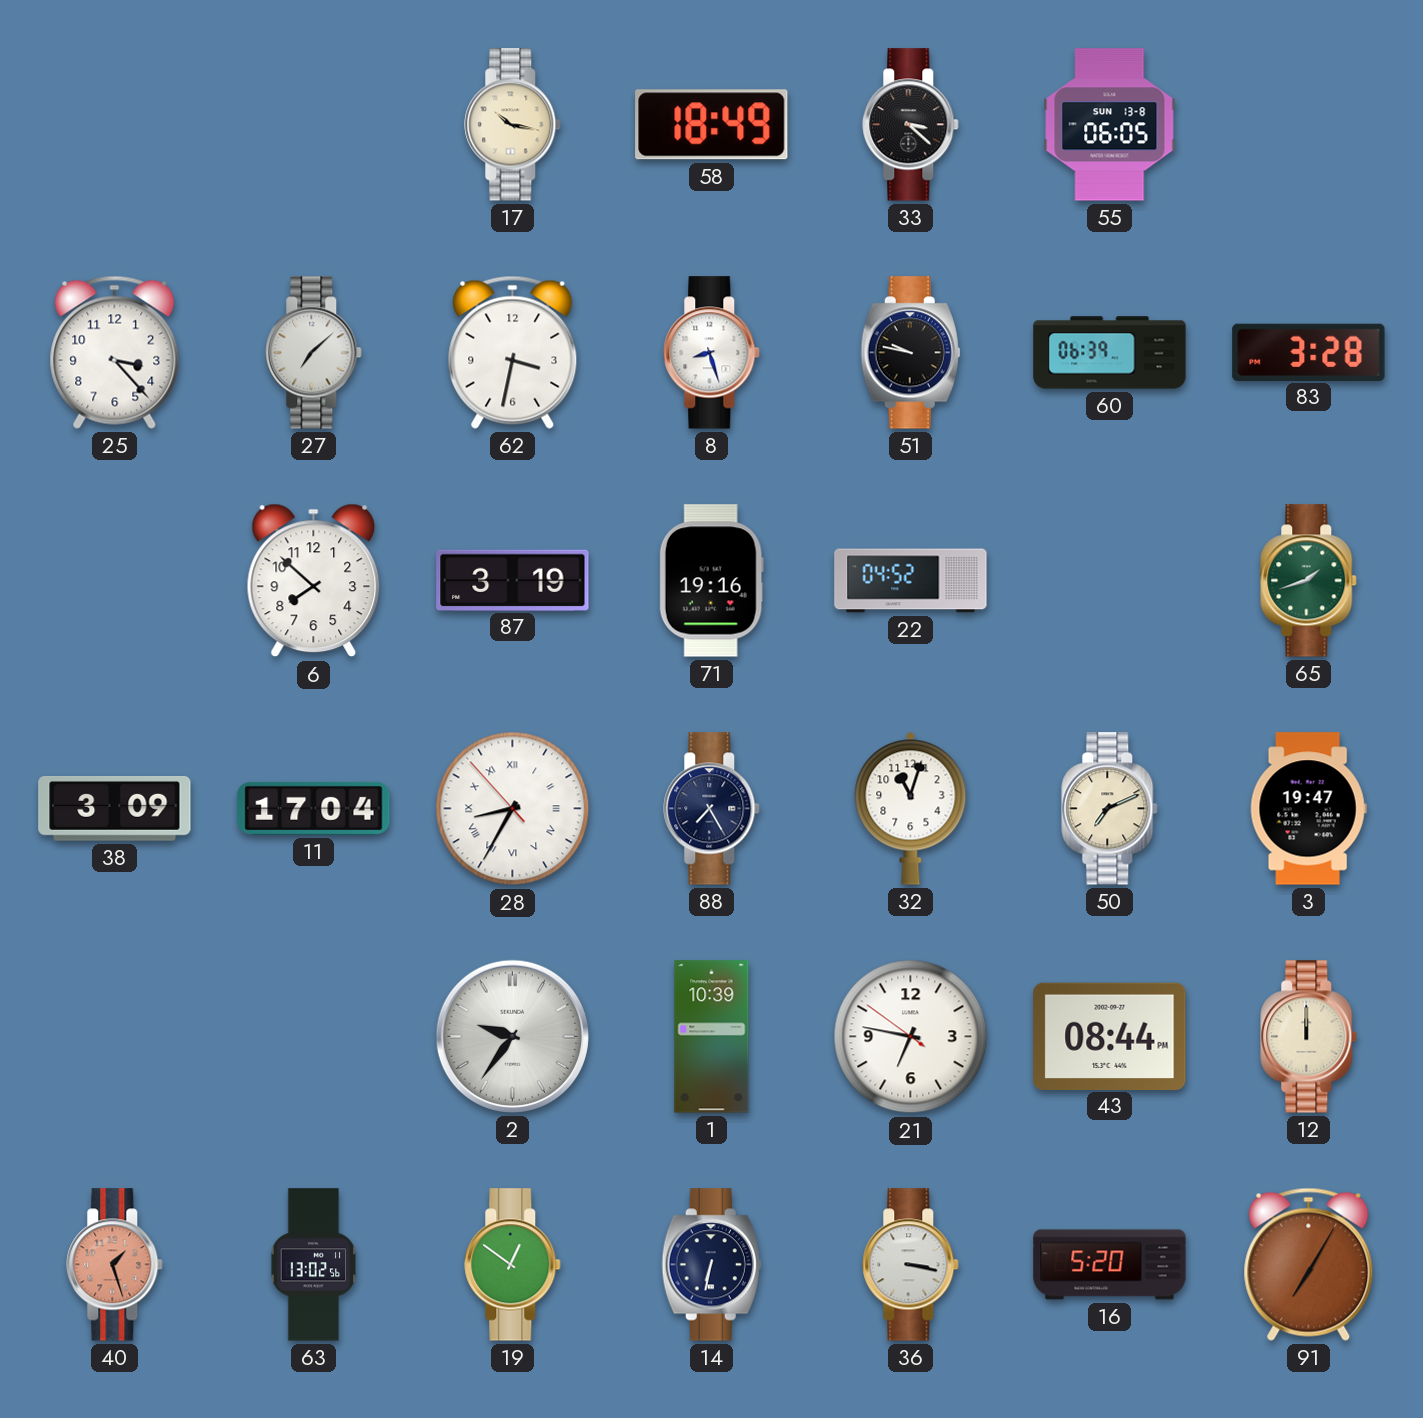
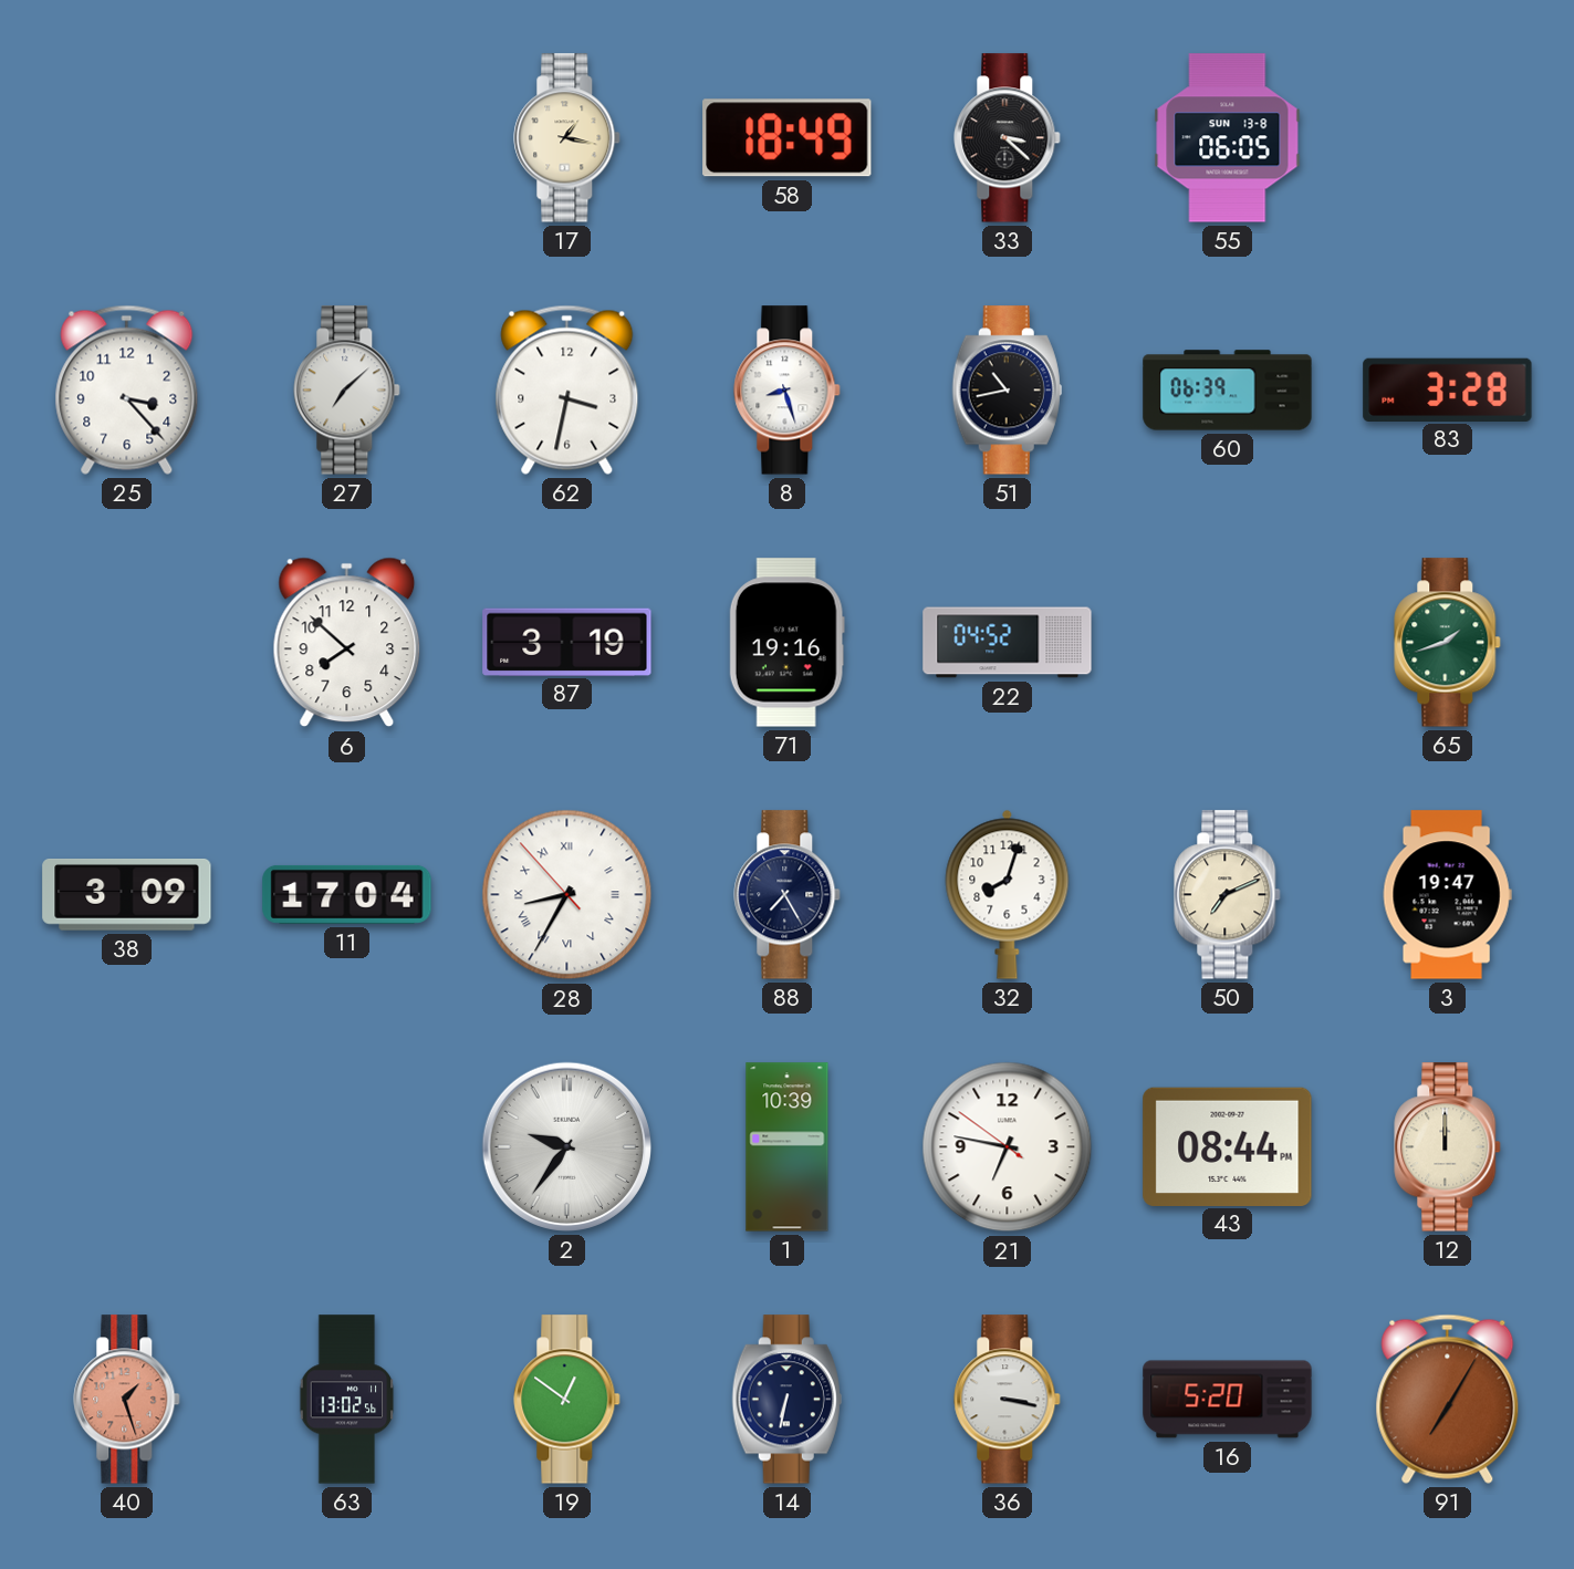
17: 10:17 -> 1:17 (567, 138)
51: 9:47 -> 10:43 (1007, 391)
32: 11:03 -> 8:03 (1008, 894)
